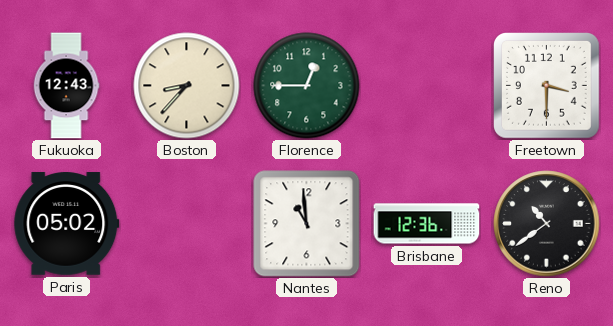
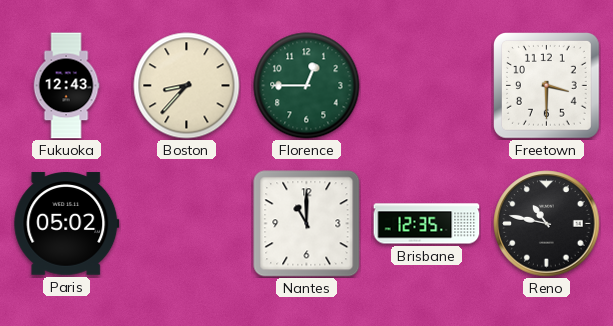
Nantes: 10:59 -> 11:00 (307, 224)
Brisbane: 12:36 -> 12:35 (427, 224)
Reno: 10:39 -> 10:47 (547, 224)
